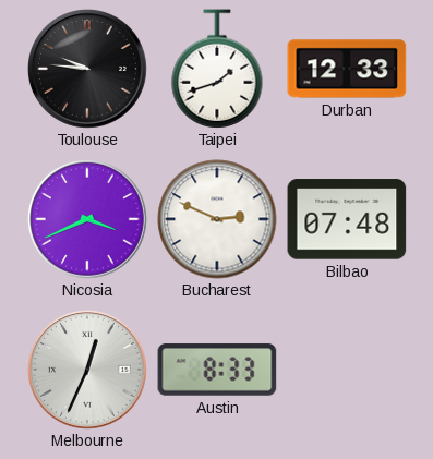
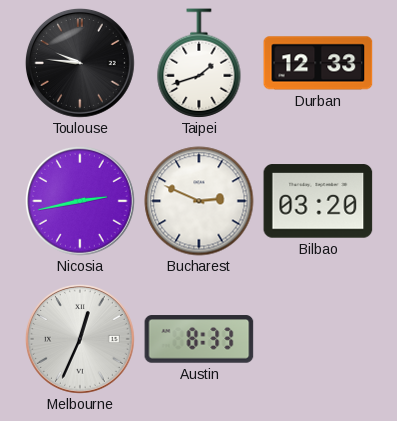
Nicosia: 3:41 -> 2:43 (80, 201)
Bilbao: 07:48 -> 03:20 (318, 201)
